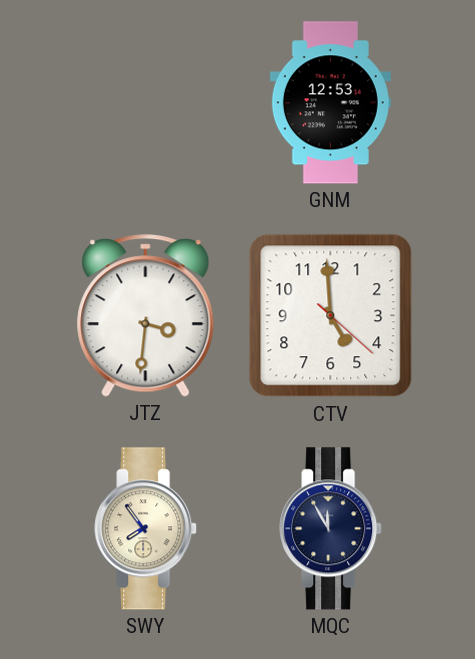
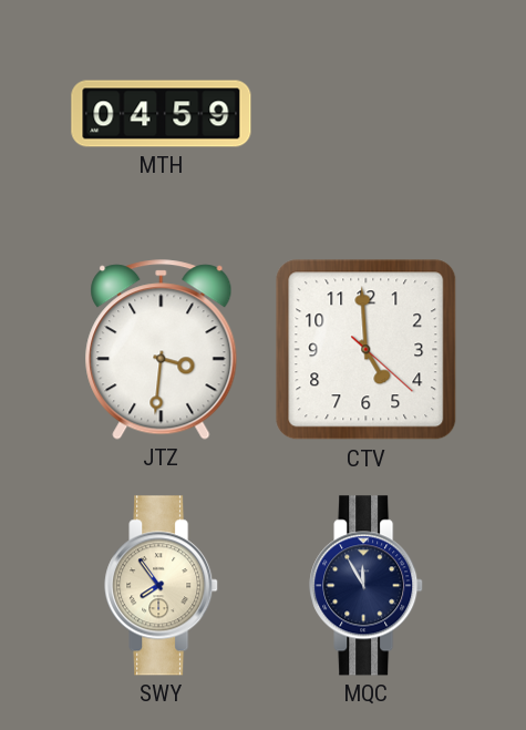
MTH: none -> 04:59 (162, 114)
GNM: 12:53 -> none (330, 103)
